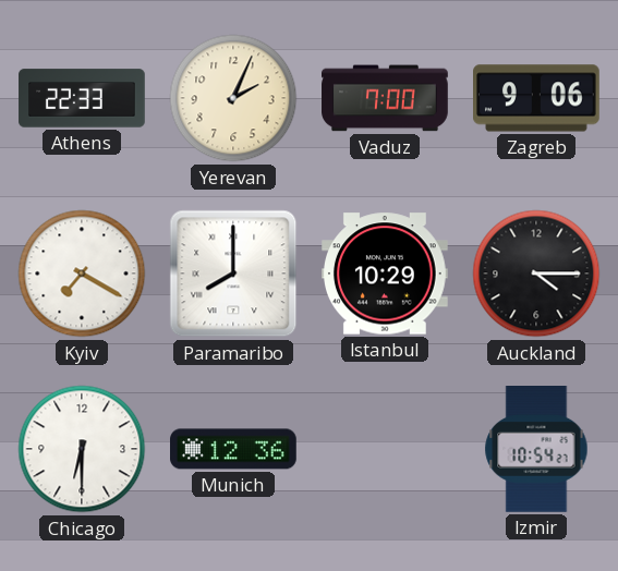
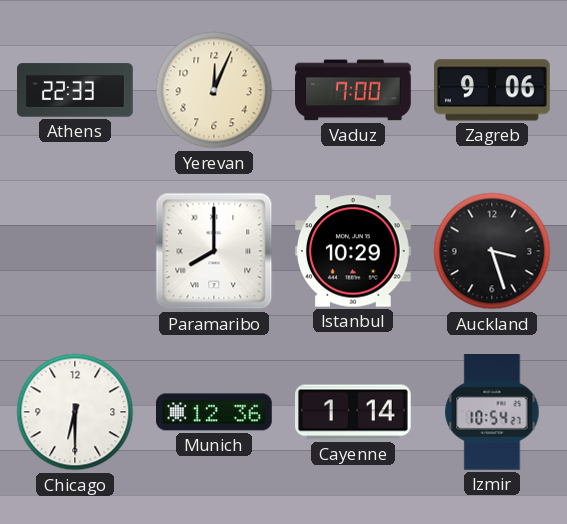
Yerevan: 2:04 -> 12:04 (214, 90)
Kyiv: 7:20 -> none (82, 274)
Auckland: 4:15 -> 3:27 (492, 251)
Cayenne: none -> 1:14 (354, 412)
